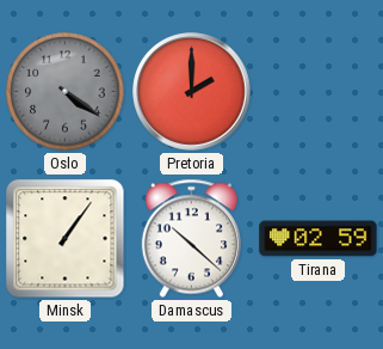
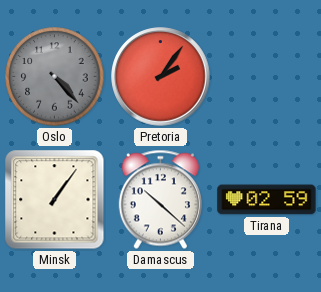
Oslo: 4:21 -> 4:23 (55, 77)
Pretoria: 2:00 -> 2:06 (161, 77)
